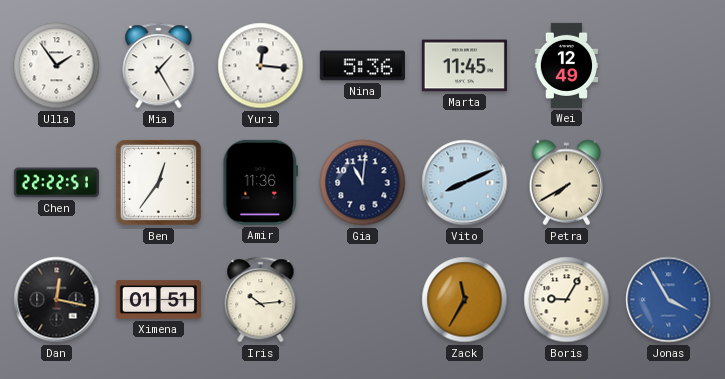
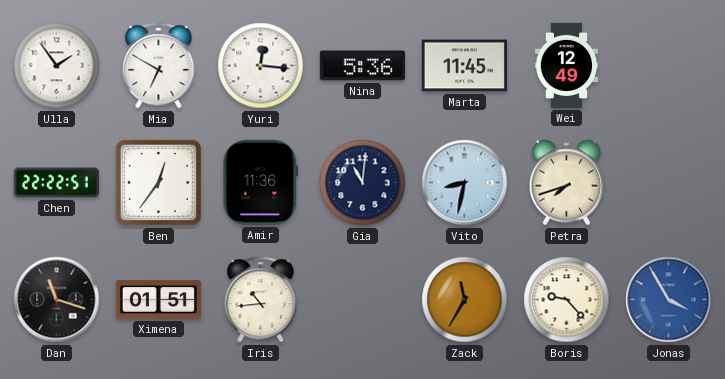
Mia: 1:25 -> 6:50 (159, 66)
Vito: 8:11 -> 8:32 (465, 183)
Petra: 7:40 -> 7:42 (567, 183)
Dan: 12:17 -> 11:18 (57, 300)
Iris: 10:14 -> 10:44 (261, 300)
Boris: 9:05 -> 9:23 (567, 300)
